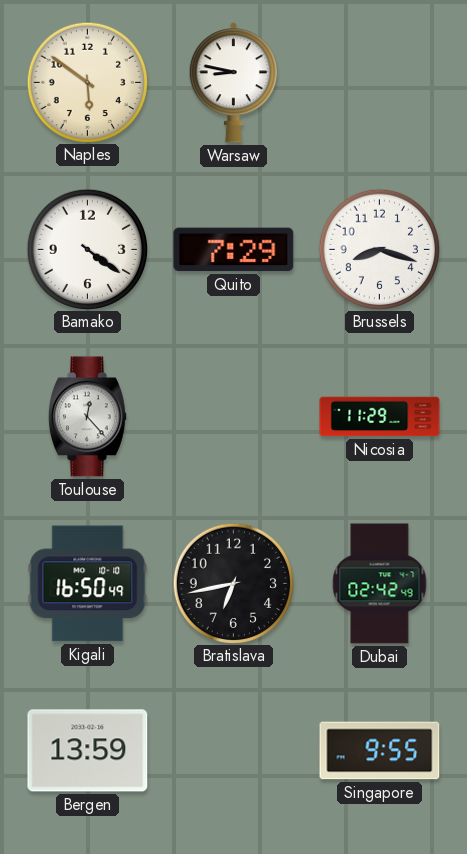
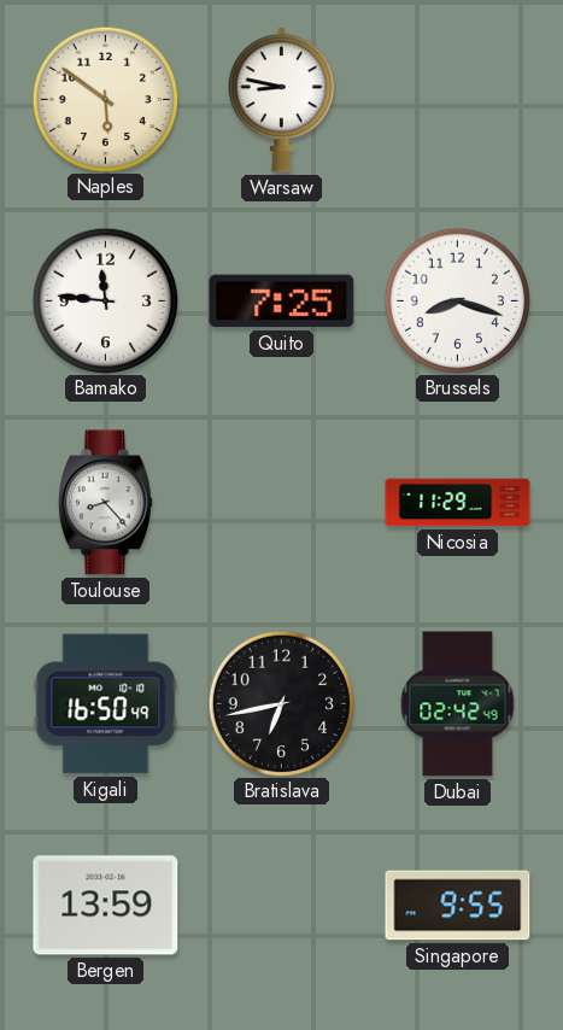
Bamako: 4:21 -> 11:46 (105, 300)
Quito: 7:29 -> 7:25 (282, 302)
Toulouse: 12:23 -> 8:23 (105, 503)
